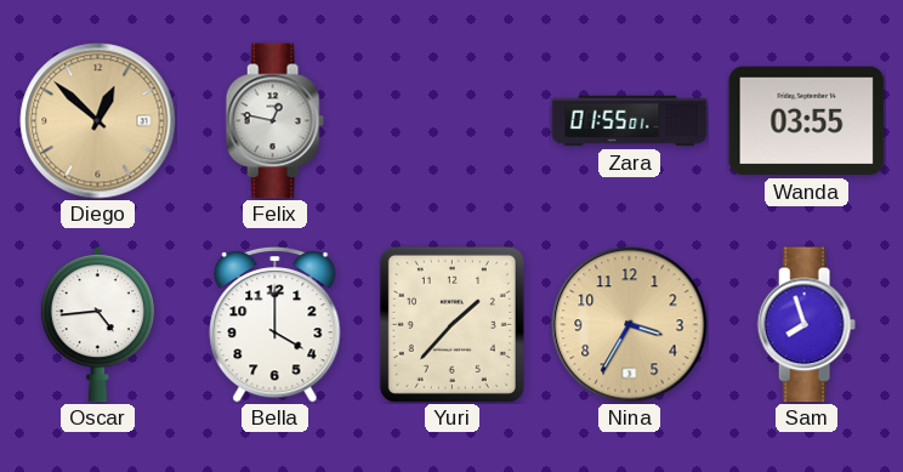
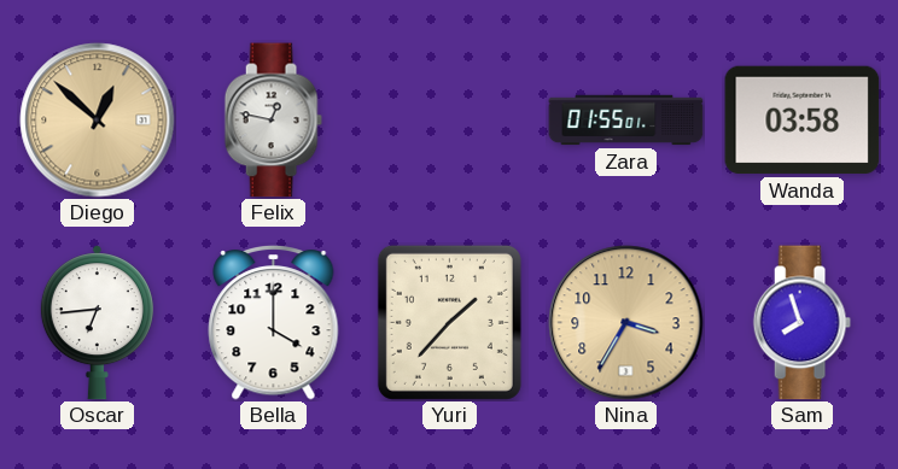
Wanda: 03:55 -> 03:58 (803, 121)
Oscar: 4:44 -> 6:44 (97, 323)
